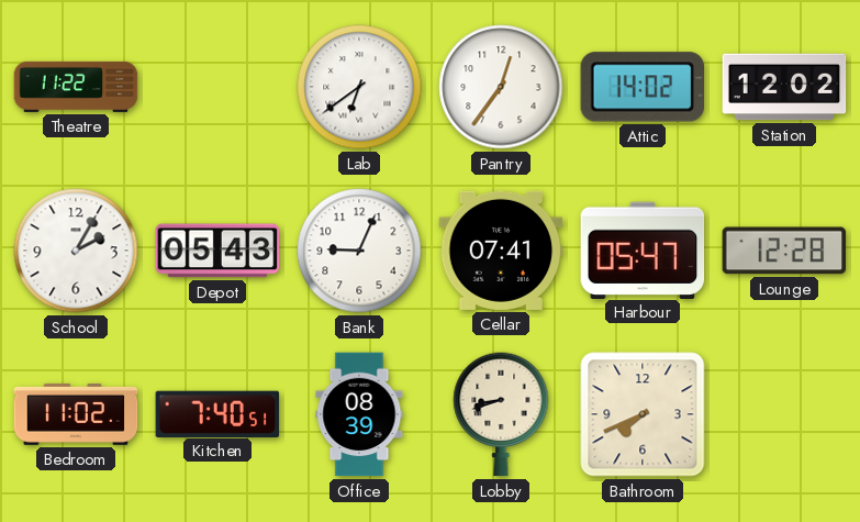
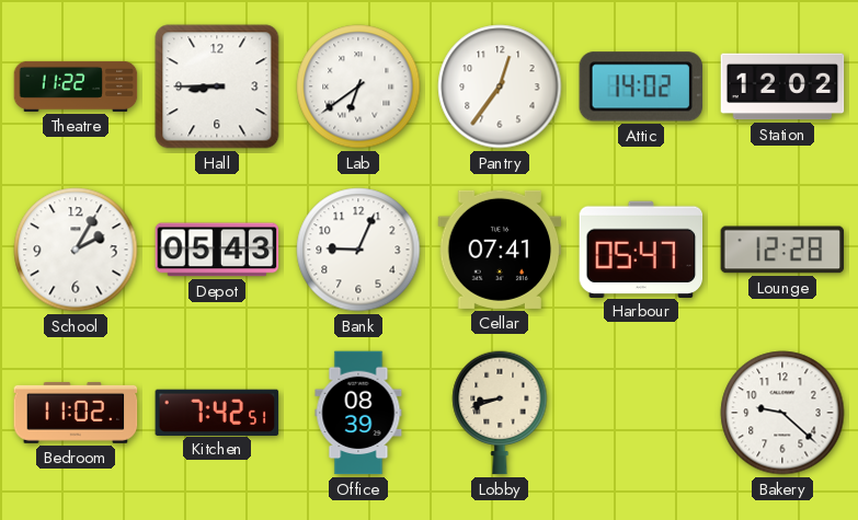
Hall: none -> 8:45 (217, 86)
Kitchen: 7:40 -> 7:42 (217, 412)
Bathroom: 7:41 -> none (643, 414)
Bakery: none -> 9:22 (782, 413)
